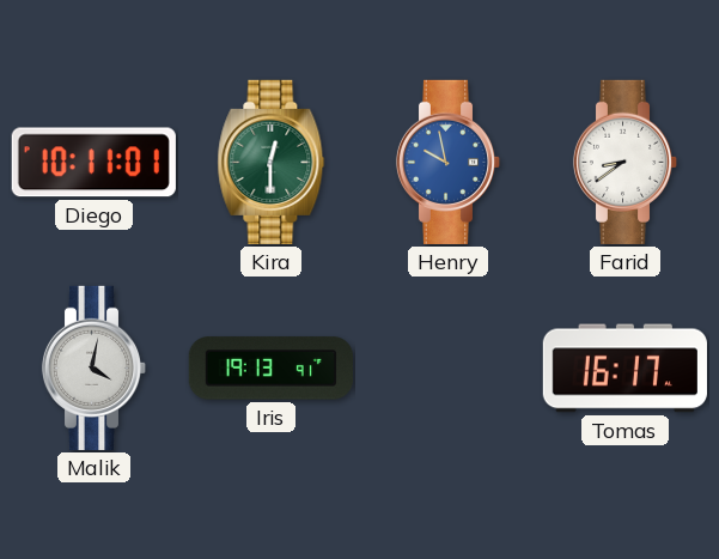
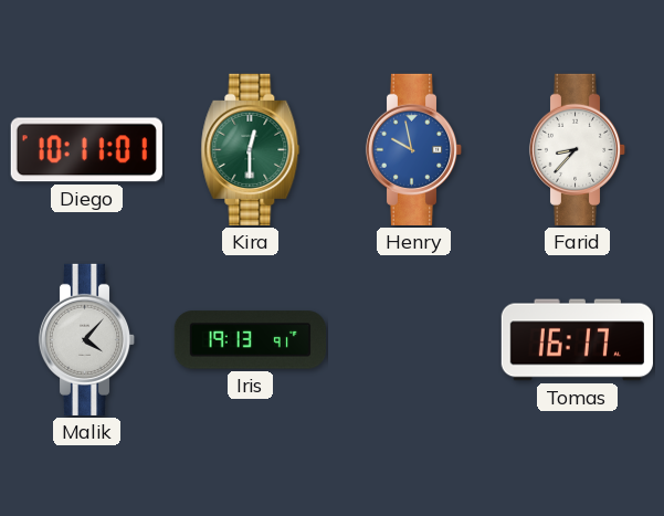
Farid: 8:39 -> 8:37 (578, 149)
Malik: 4:02 -> 4:07 (87, 339)
